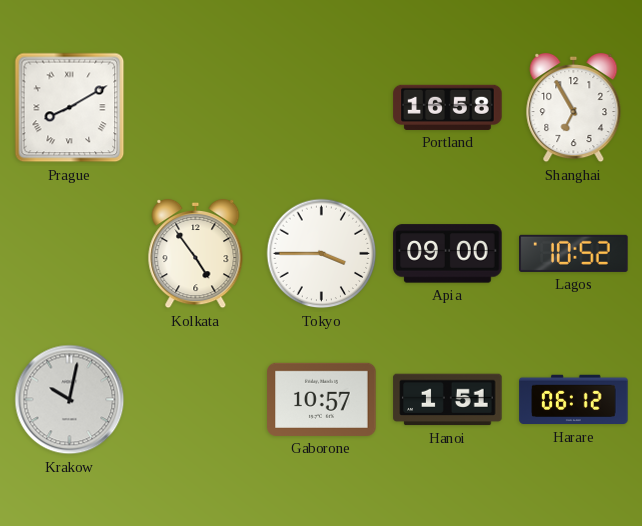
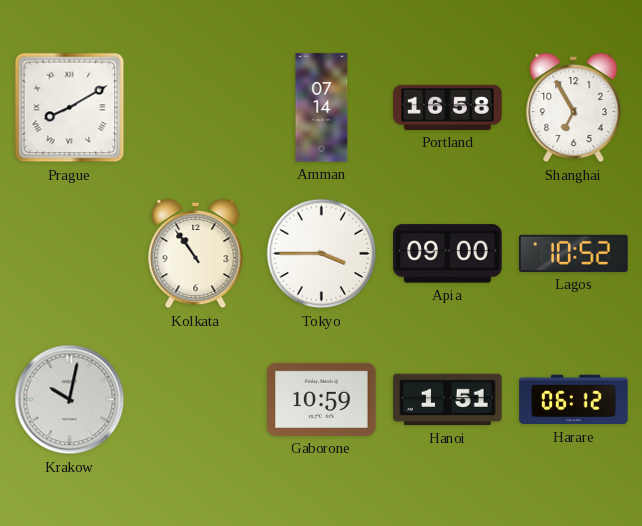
Amman: none -> 07:14 (322, 108)
Kolkata: 4:54 -> 10:54 (196, 254)
Gaborone: 10:57 -> 10:59 (322, 399)
